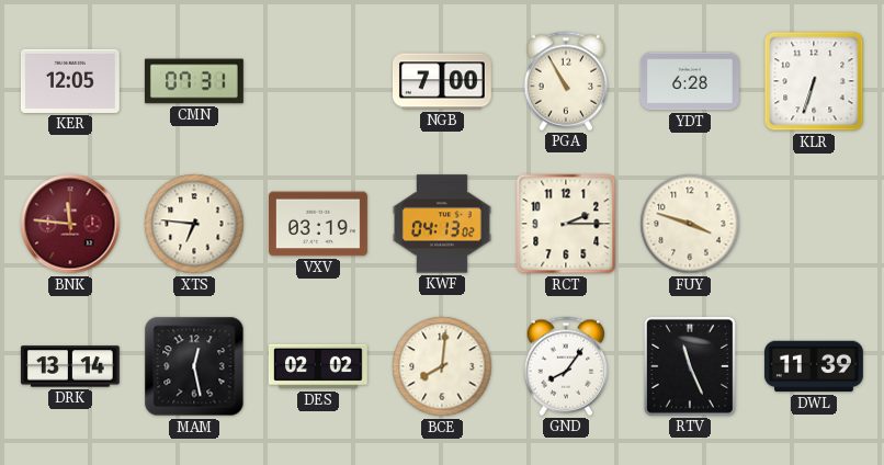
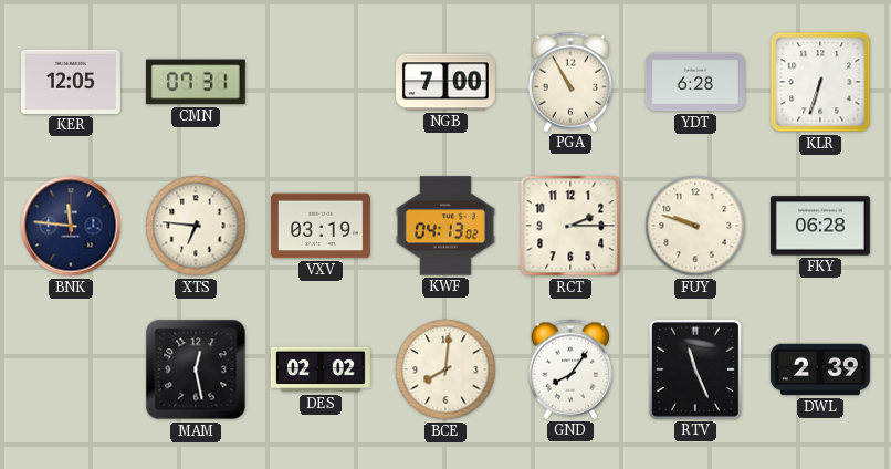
BNK dial: burgundy -> navy (71, 226)
FUY: 3:48 -> 9:48 (695, 226)
FKY: none -> 06:28 (820, 226)
DRK: 13:14 -> none (70, 366)
DWL: 11:39 -> 2:39 (820, 369)
